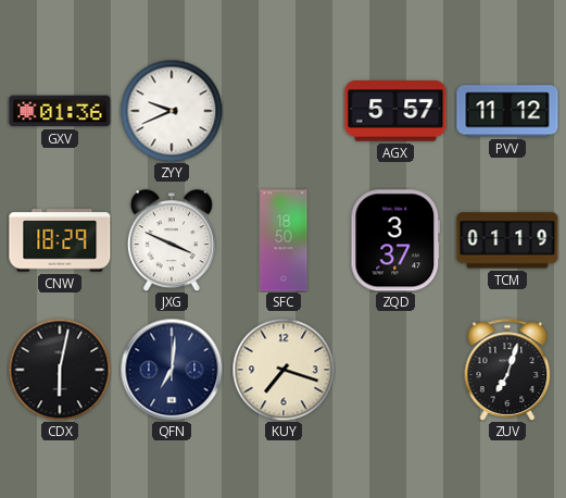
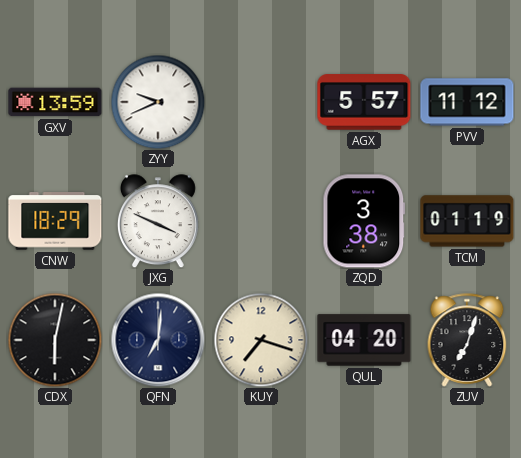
GXV: 01:36 -> 13:59 (55, 102)
SFC: 18:50 -> none (284, 240)
ZQD: 3:37 -> 3:38 (364, 221)
QUL: none -> 04:20 (364, 340)
